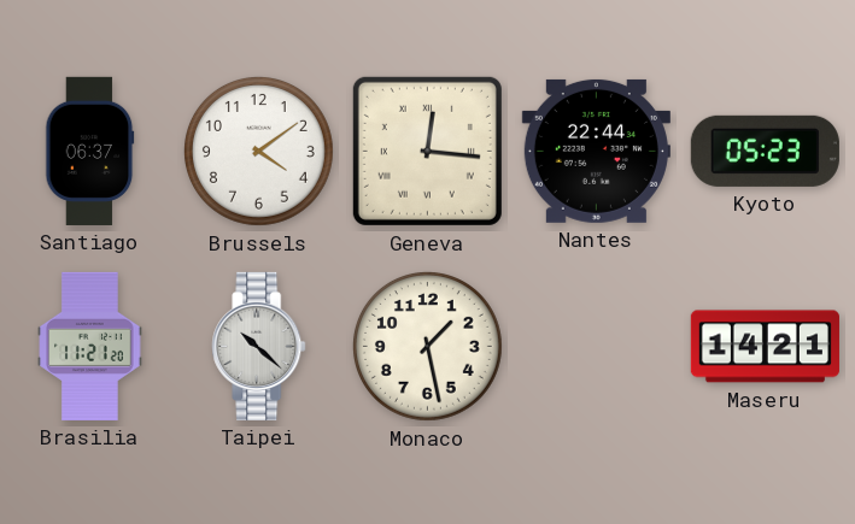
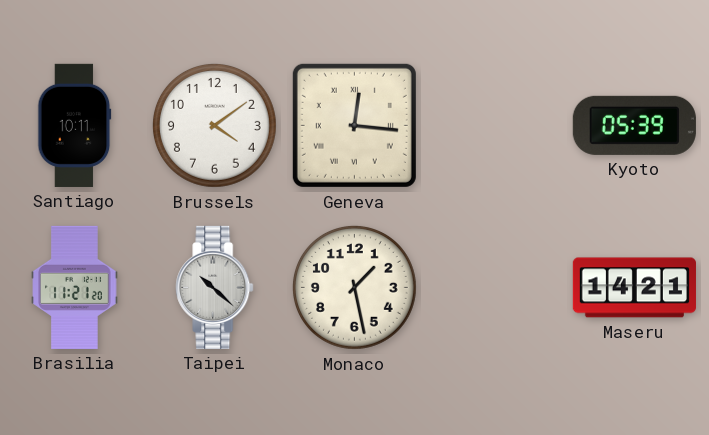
Santiago: 06:37 -> 10:11 (75, 125)
Nantes: 22:44 -> none (596, 151)
Kyoto: 05:23 -> 05:39 (634, 125)
